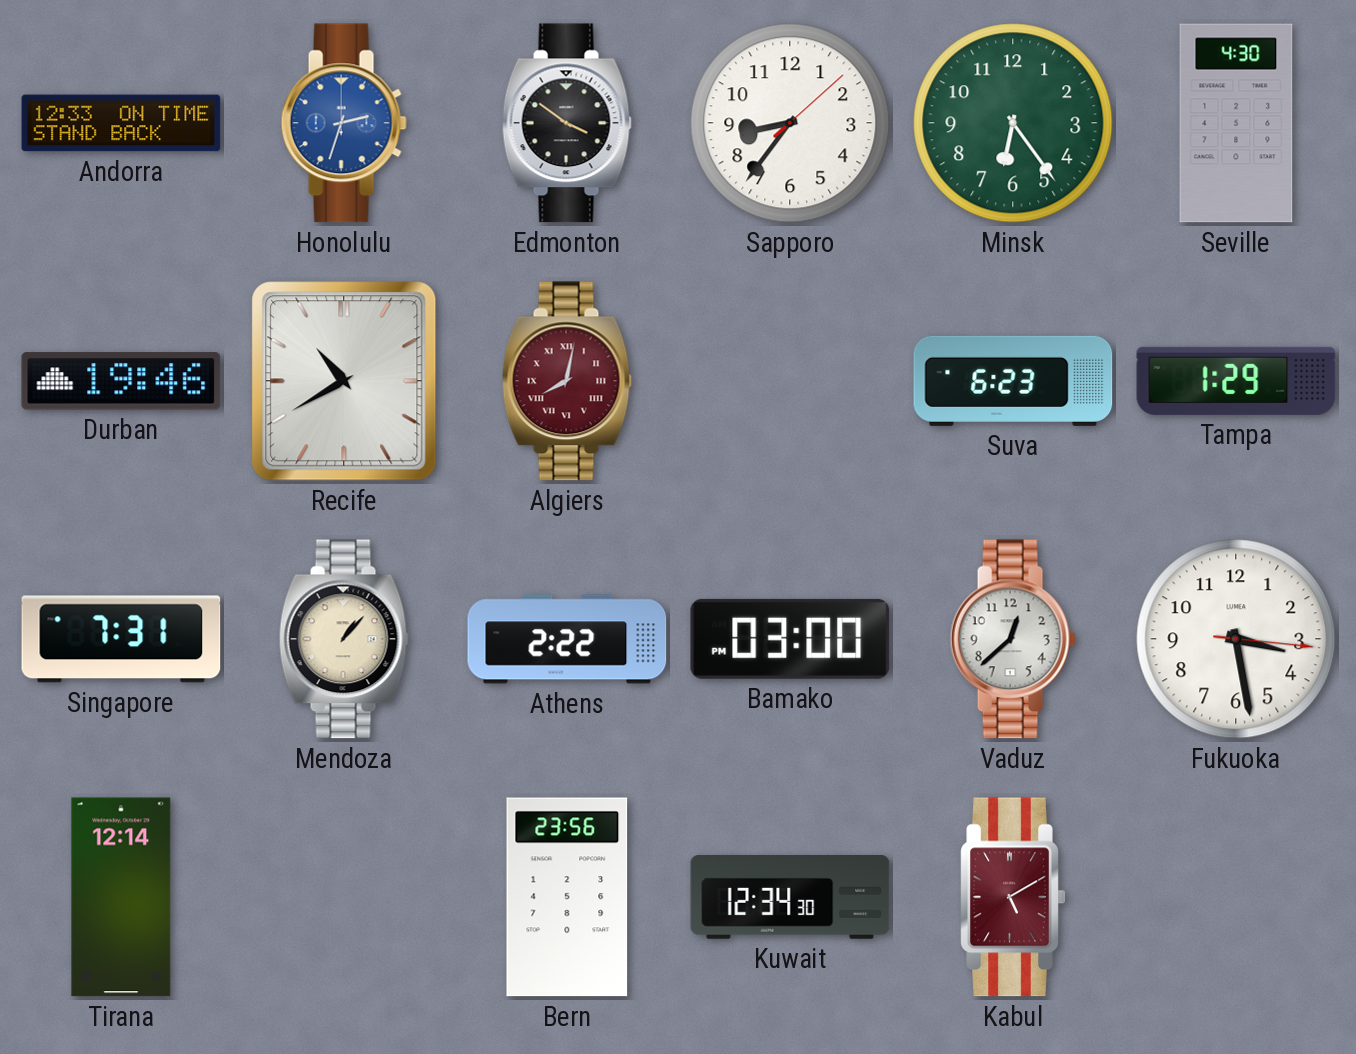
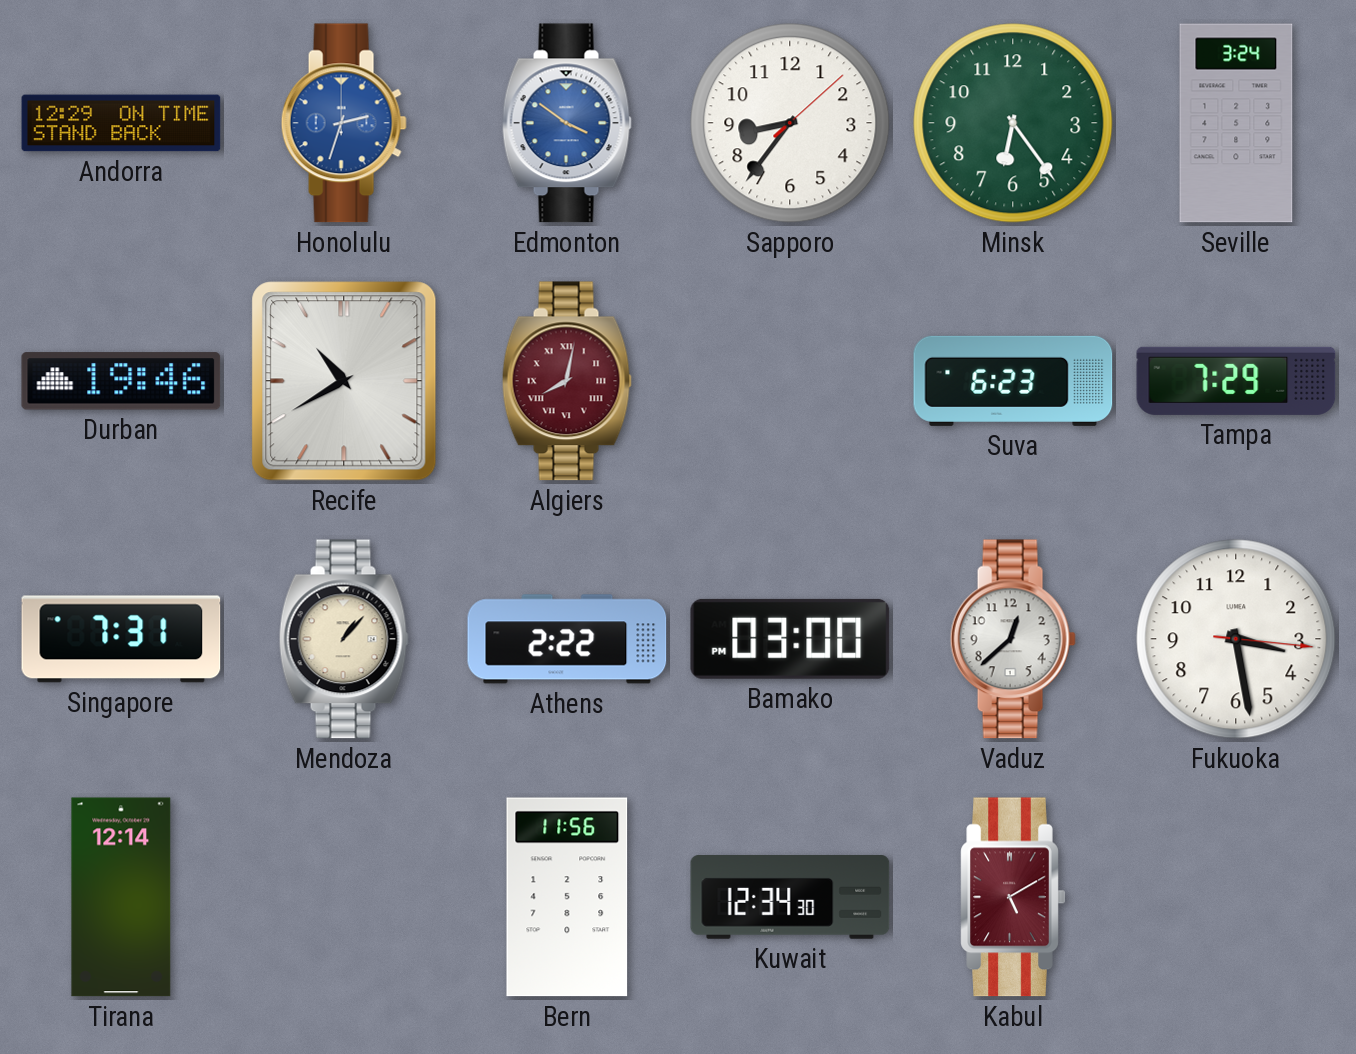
Andorra: 12:33 -> 12:29 (121, 123)
Edmonton dial: black -> blue (567, 123)
Seville: 4:30 -> 3:24 (1236, 123)
Tampa: 1:29 -> 7:29 (1236, 381)
Bern: 23:56 -> 11:56 (567, 897)
